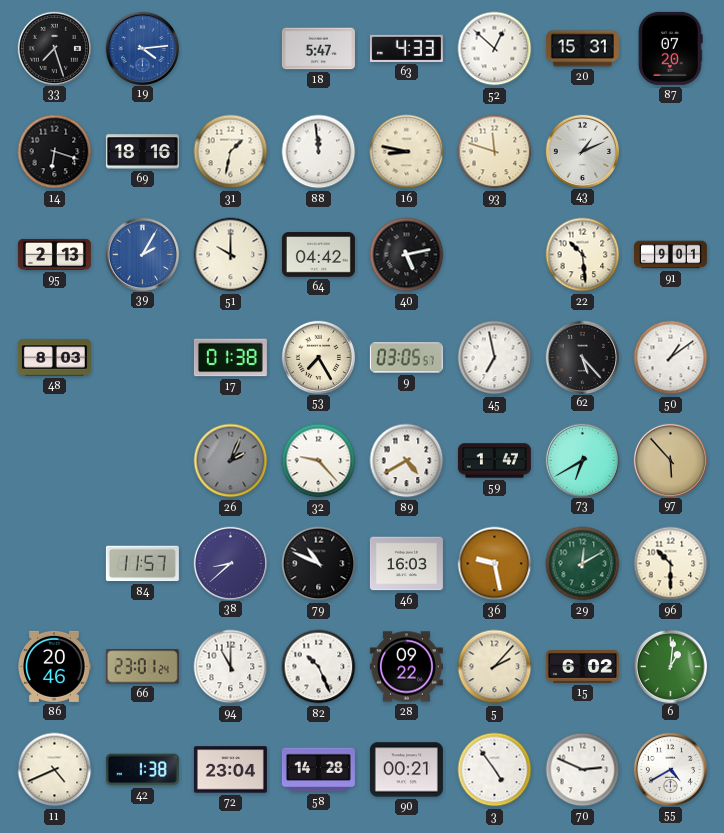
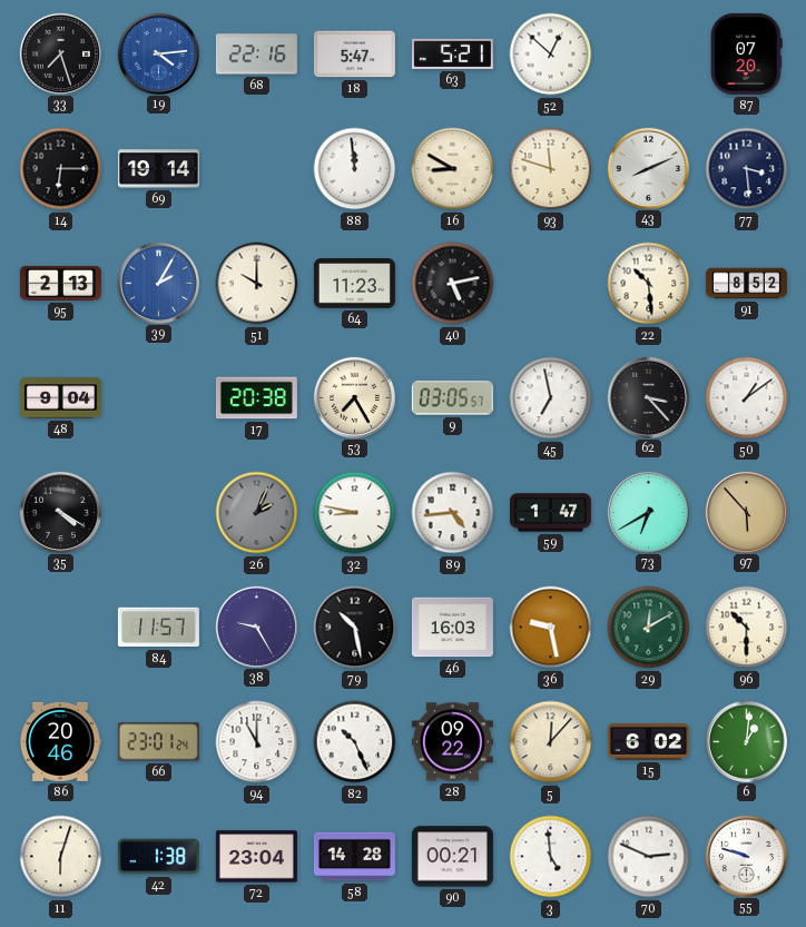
68: none -> 22:16 (256, 55)
63: 4:33 -> 5:21 (452, 53)
20: 15:31 -> none (582, 49)
14: 6:18 -> 6:15 (61, 169)
69: 18:16 -> 19:14 (158, 169)
31: 1:32 -> none (231, 152)
16: 8:47 -> 8:50 (453, 169)
43: 1:11 -> 8:11 (648, 168)
77: none -> 3:29 (747, 169)
64: 04:42 -> 11:23 (354, 284)
91: 9:01 -> 8:52 (746, 284)
48: 8:03 -> 9:04 (60, 398)
17: 01:38 -> 20:38 (256, 398)
62: 5:23 -> 3:23 (648, 397)
35: none -> 4:20 (60, 512)
32: 9:23 -> 8:47 (355, 513)
89: 4:40 -> 4:44 (453, 513)
38: 8:38 -> 9:25 (256, 627)
79: 10:49 -> 10:28 (355, 628)
5: 2:07 -> 12:07 (551, 742)
11: 4:41 -> 6:03 (61, 857)
3: 4:54 -> 4:59 (551, 857)
55: 4:40 -> 9:48 (746, 856)
